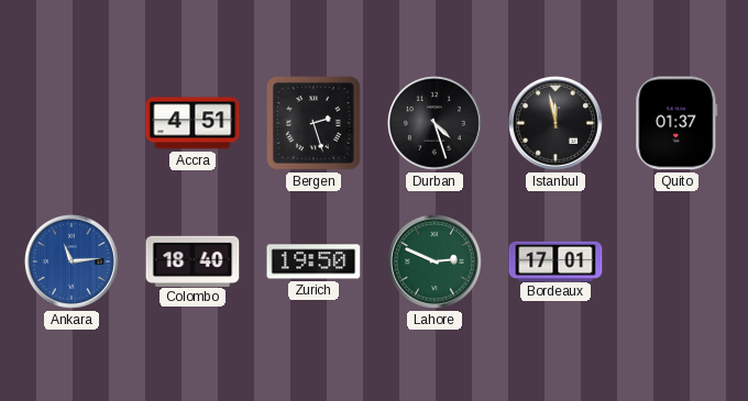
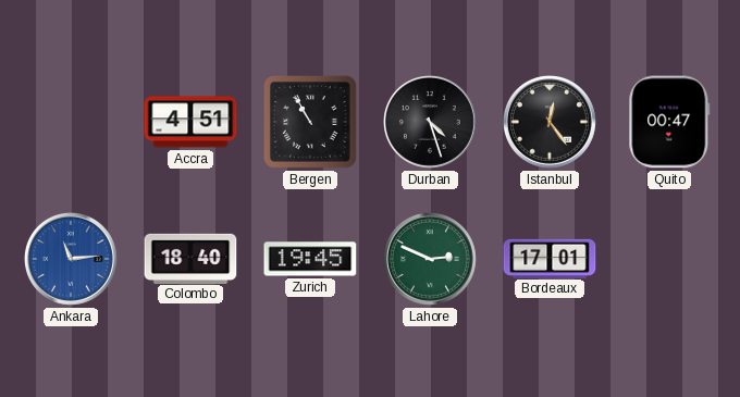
Bergen: 2:27 -> 10:55 (310, 122)
Istanbul: 11:58 -> 12:24 (550, 122)
Quito: 01:37 -> 00:47 (669, 122)
Zurich: 19:50 -> 19:45 (310, 259)
